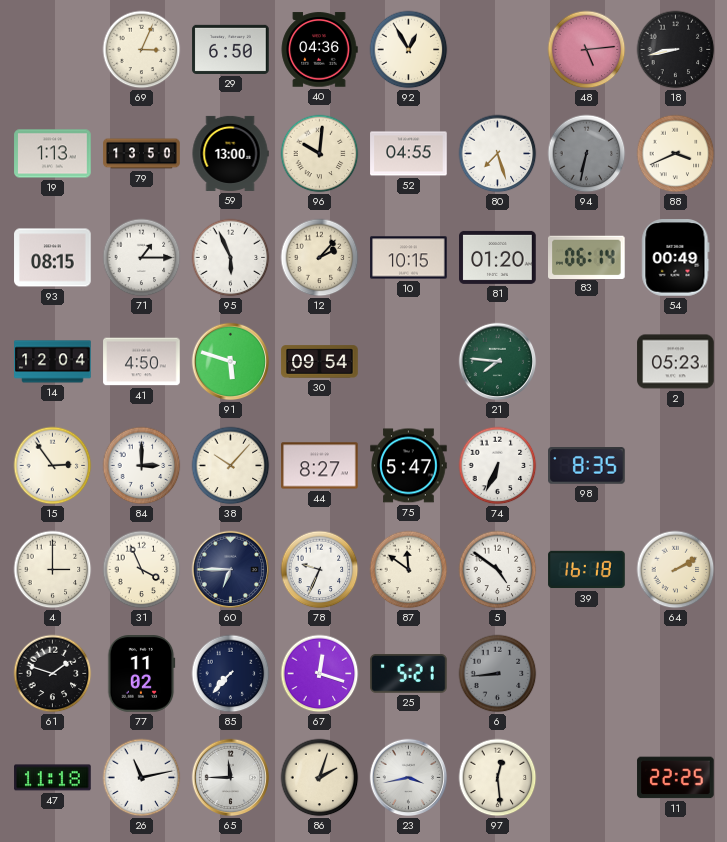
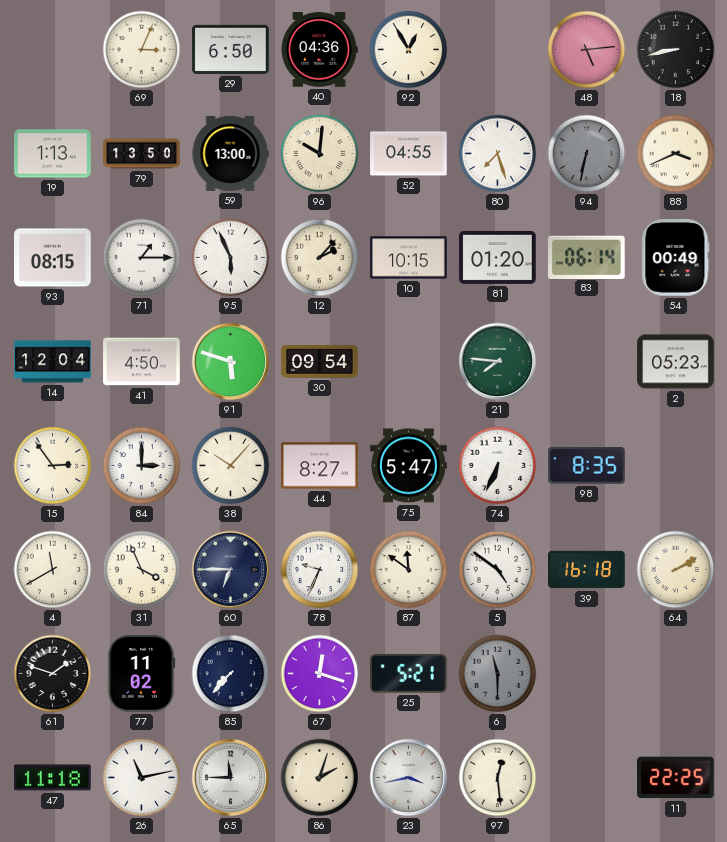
4: 3:00 -> 11:40 (53, 570)
6: 8:44 -> 11:30 (498, 674)
